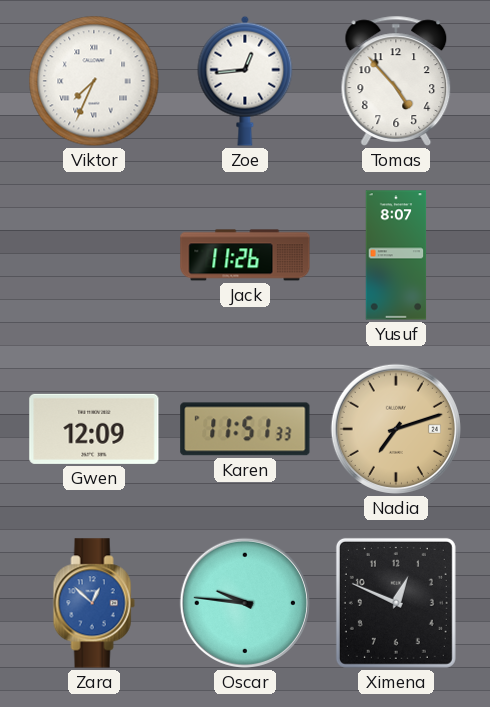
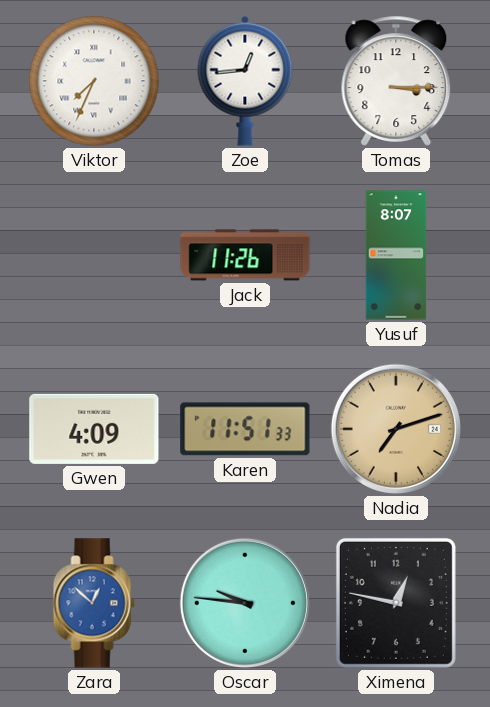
Tomas: 4:53 -> 3:15 (396, 81)
Gwen: 12:09 -> 4:09 (94, 429)
Ximena: 12:49 -> 12:47 (396, 603)
